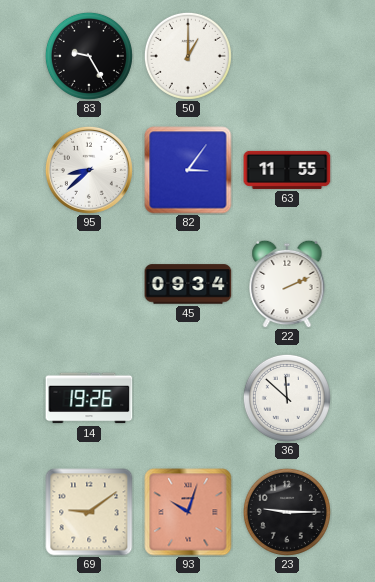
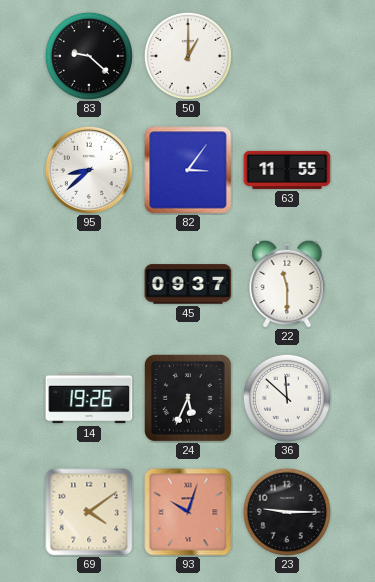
83: 9:25 -> 9:22 (89, 56)
45: 09:34 -> 09:37 (188, 284)
22: 2:11 -> 11:30 (287, 284)
24: none -> 5:34 (189, 399)
69: 9:09 -> 4:09 (89, 512)
